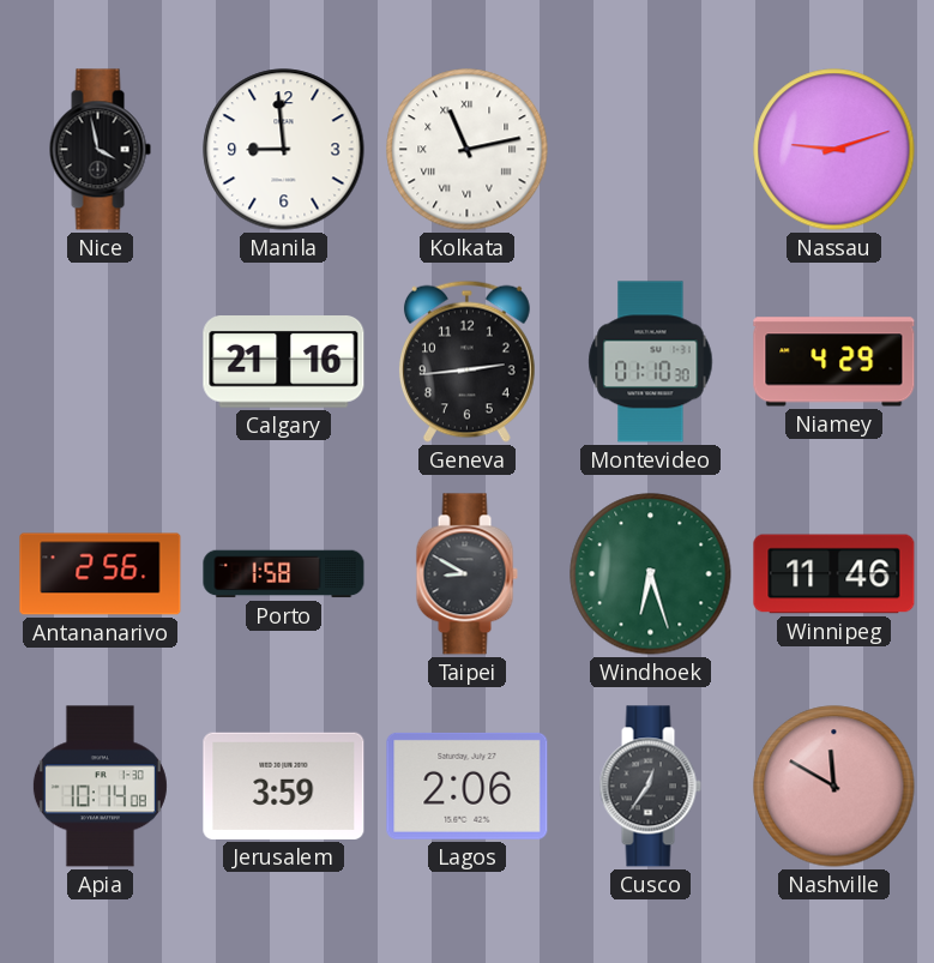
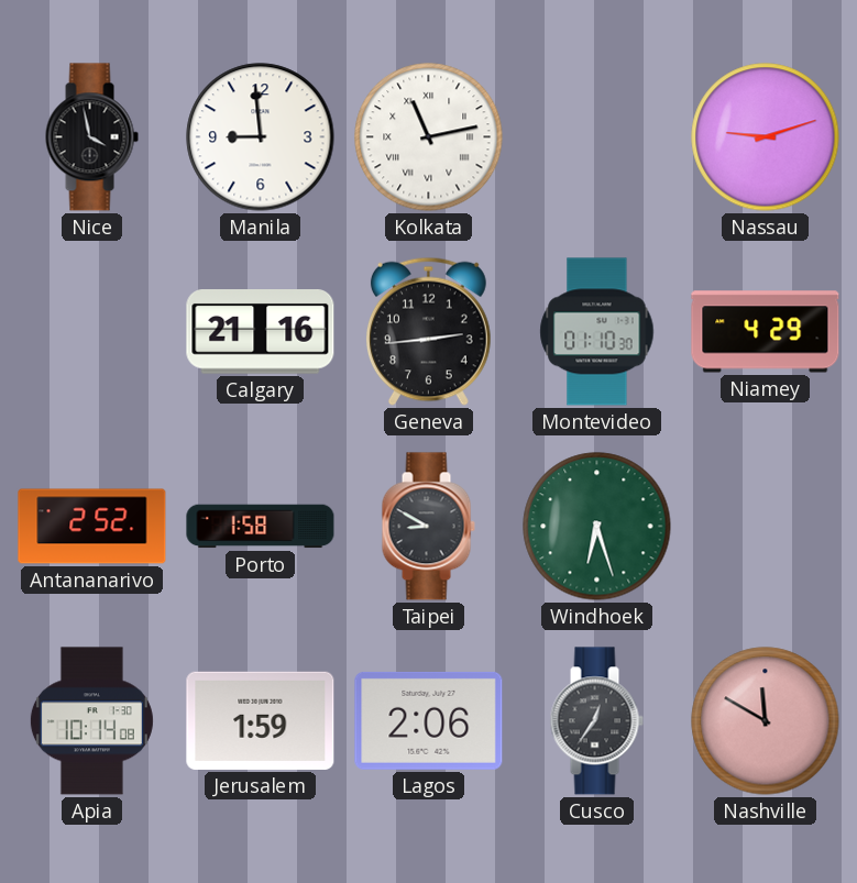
Antananarivo: 2:56 -> 2:52 (92, 527)
Winnipeg: 11:46 -> none (834, 574)
Jerusalem: 3:59 -> 1:59 (261, 720)
